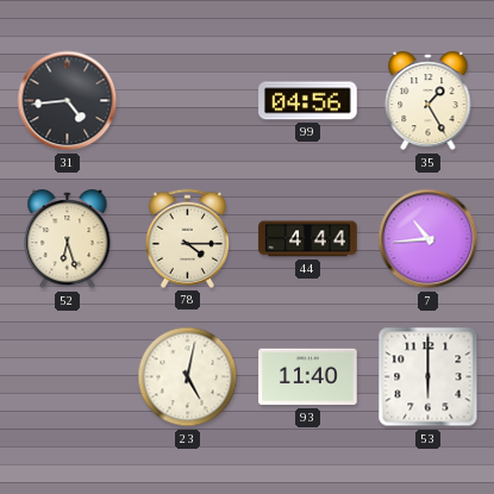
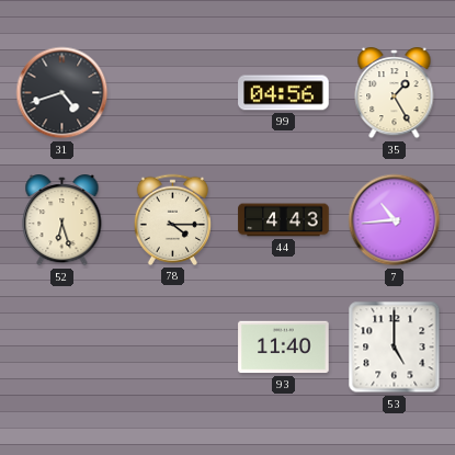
31: 4:44 -> 4:42 (62, 93)
44: 4:44 -> 4:43 (284, 220)
23: 5:02 -> none (188, 377)
53: 6:00 -> 5:00 (395, 348)
